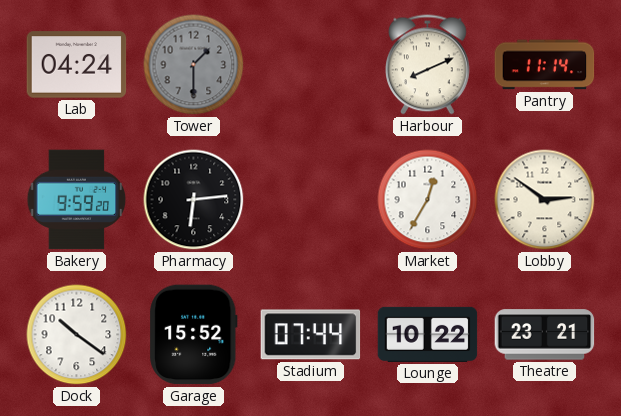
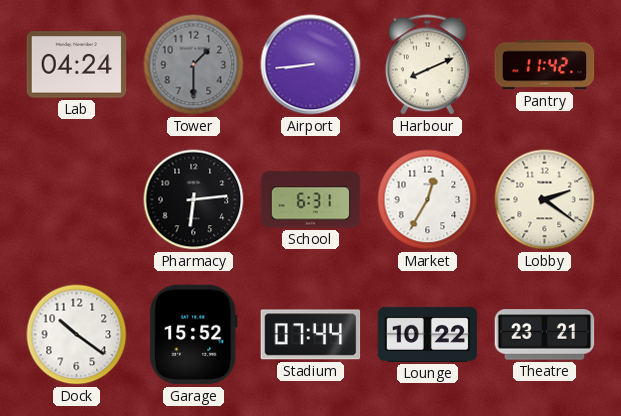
Airport: none -> 8:44 (311, 65)
Pantry: 11:14 -> 11:42 (545, 65)
Bakery: 9:59 -> none (77, 200)
School: none -> 6:31 (311, 200)
Lobby: 2:51 -> 2:21 (545, 200)
